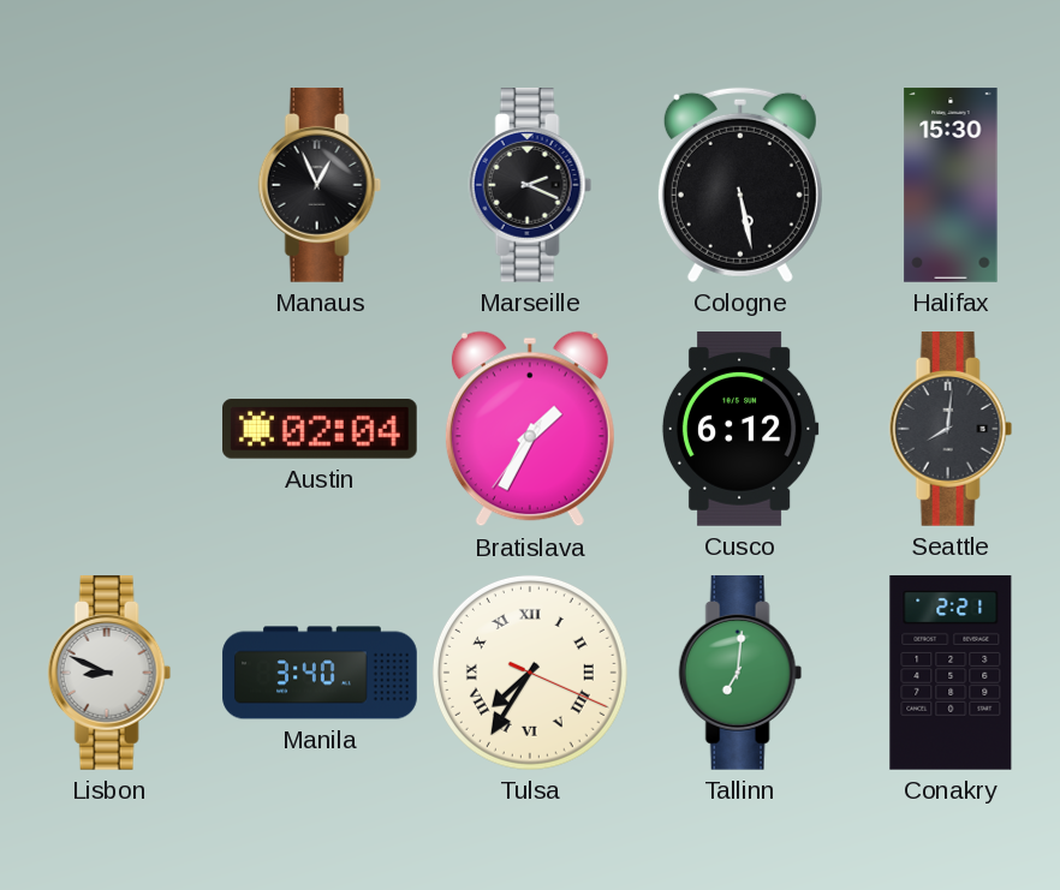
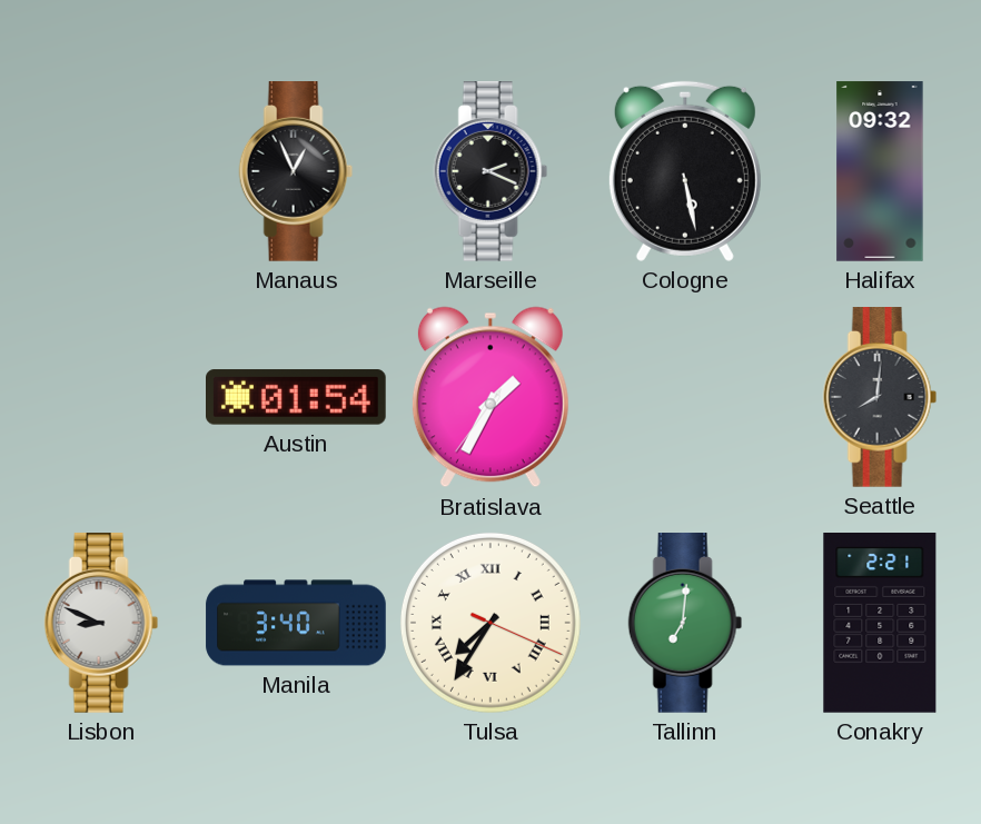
Halifax: 15:30 -> 09:32 (880, 171)
Austin: 02:04 -> 01:54 (297, 397)
Cusco: 6:12 -> none (740, 430)
